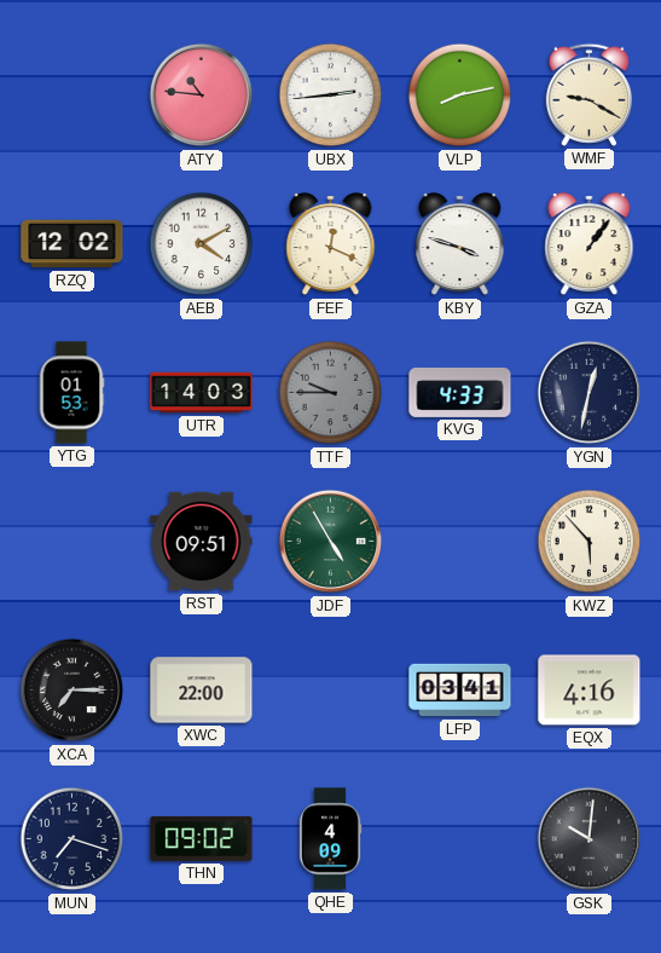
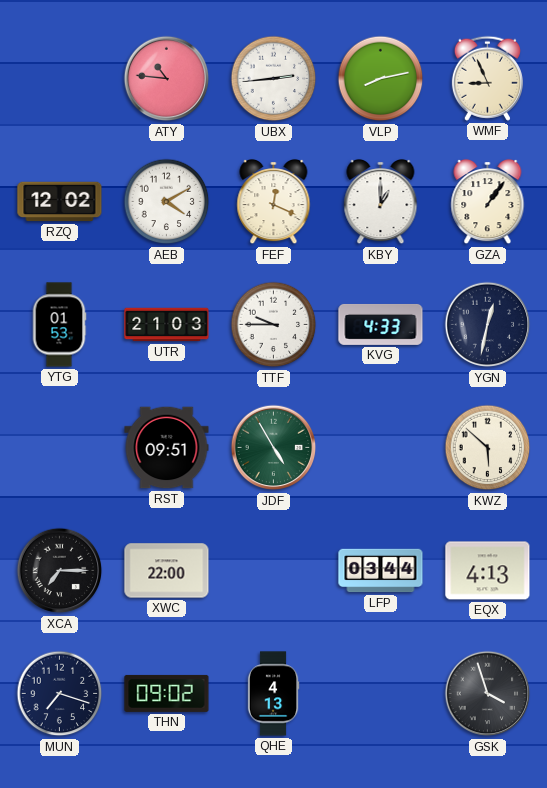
WMF: 9:20 -> 8:56 (487, 78)
KBY: 3:48 -> 1:00 (381, 202)
UTR: 14:03 -> 21:03 (167, 325)
TTF dial: grey -> white (274, 325)
KWZ: 5:53 -> 5:52 (488, 448)
LFP: 03:41 -> 03:44 (381, 571)
EQX: 4:16 -> 4:13 (488, 571)
QHE: 4:09 -> 4:13 (273, 694)
GSK: 10:01 -> 3:57 (488, 694)
